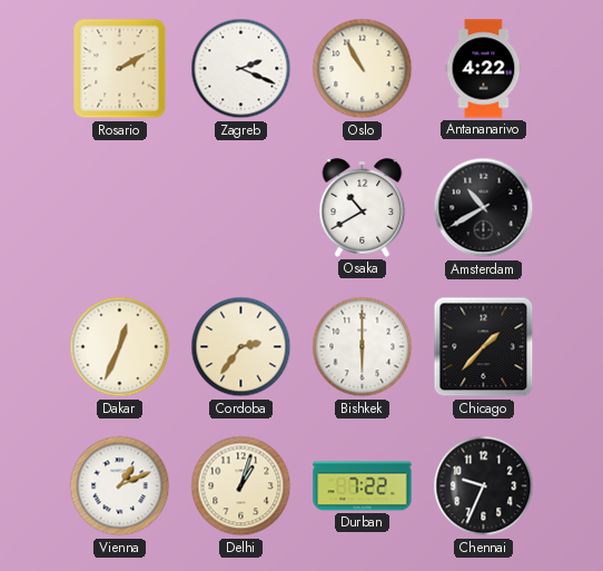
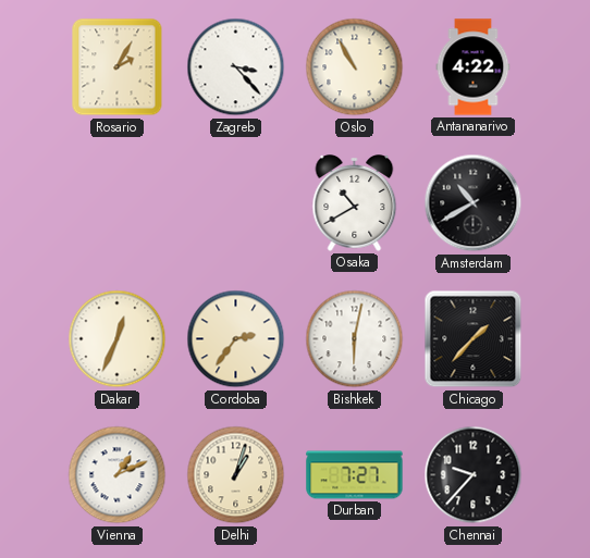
Rosario: 2:10 -> 2:05 (118, 67)
Zagreb: 2:19 -> 3:23 (236, 67)
Bishkek: 6:00 -> 6:02 (355, 339)
Durban: 7:22 -> 7:27 (355, 475)
Chennai: 9:34 -> 9:37 (474, 475)
